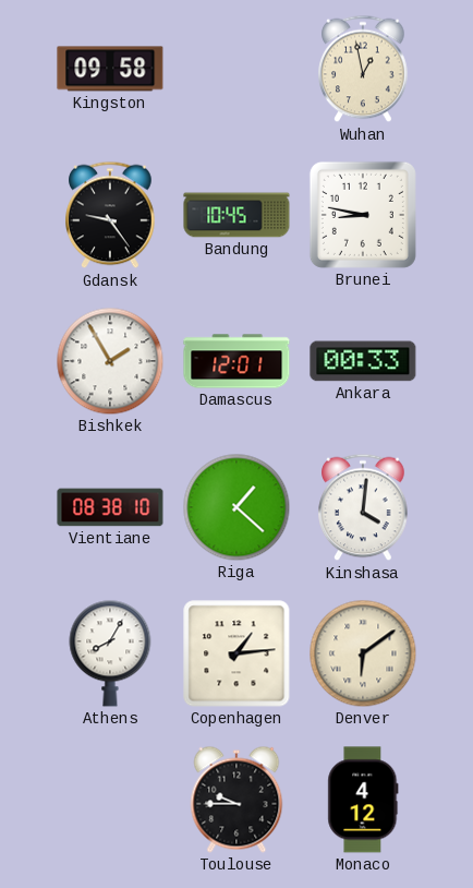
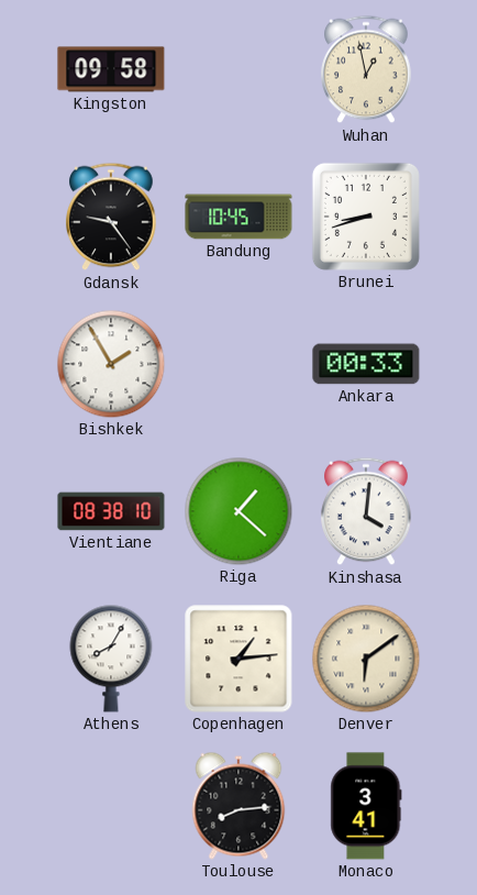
Brunei: 8:47 -> 8:42 (366, 217)
Damascus: 12:01 -> none (237, 361)
Toulouse: 9:45 -> 8:14 (239, 806)
Monaco: 4:12 -> 3:41 (366, 806)
